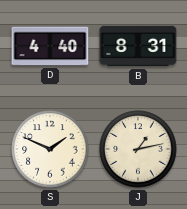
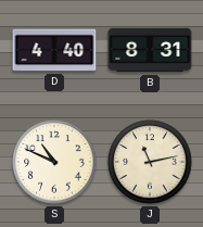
S: 1:49 -> 10:49 (54, 162)
J: 1:13 -> 11:13 (150, 162)
